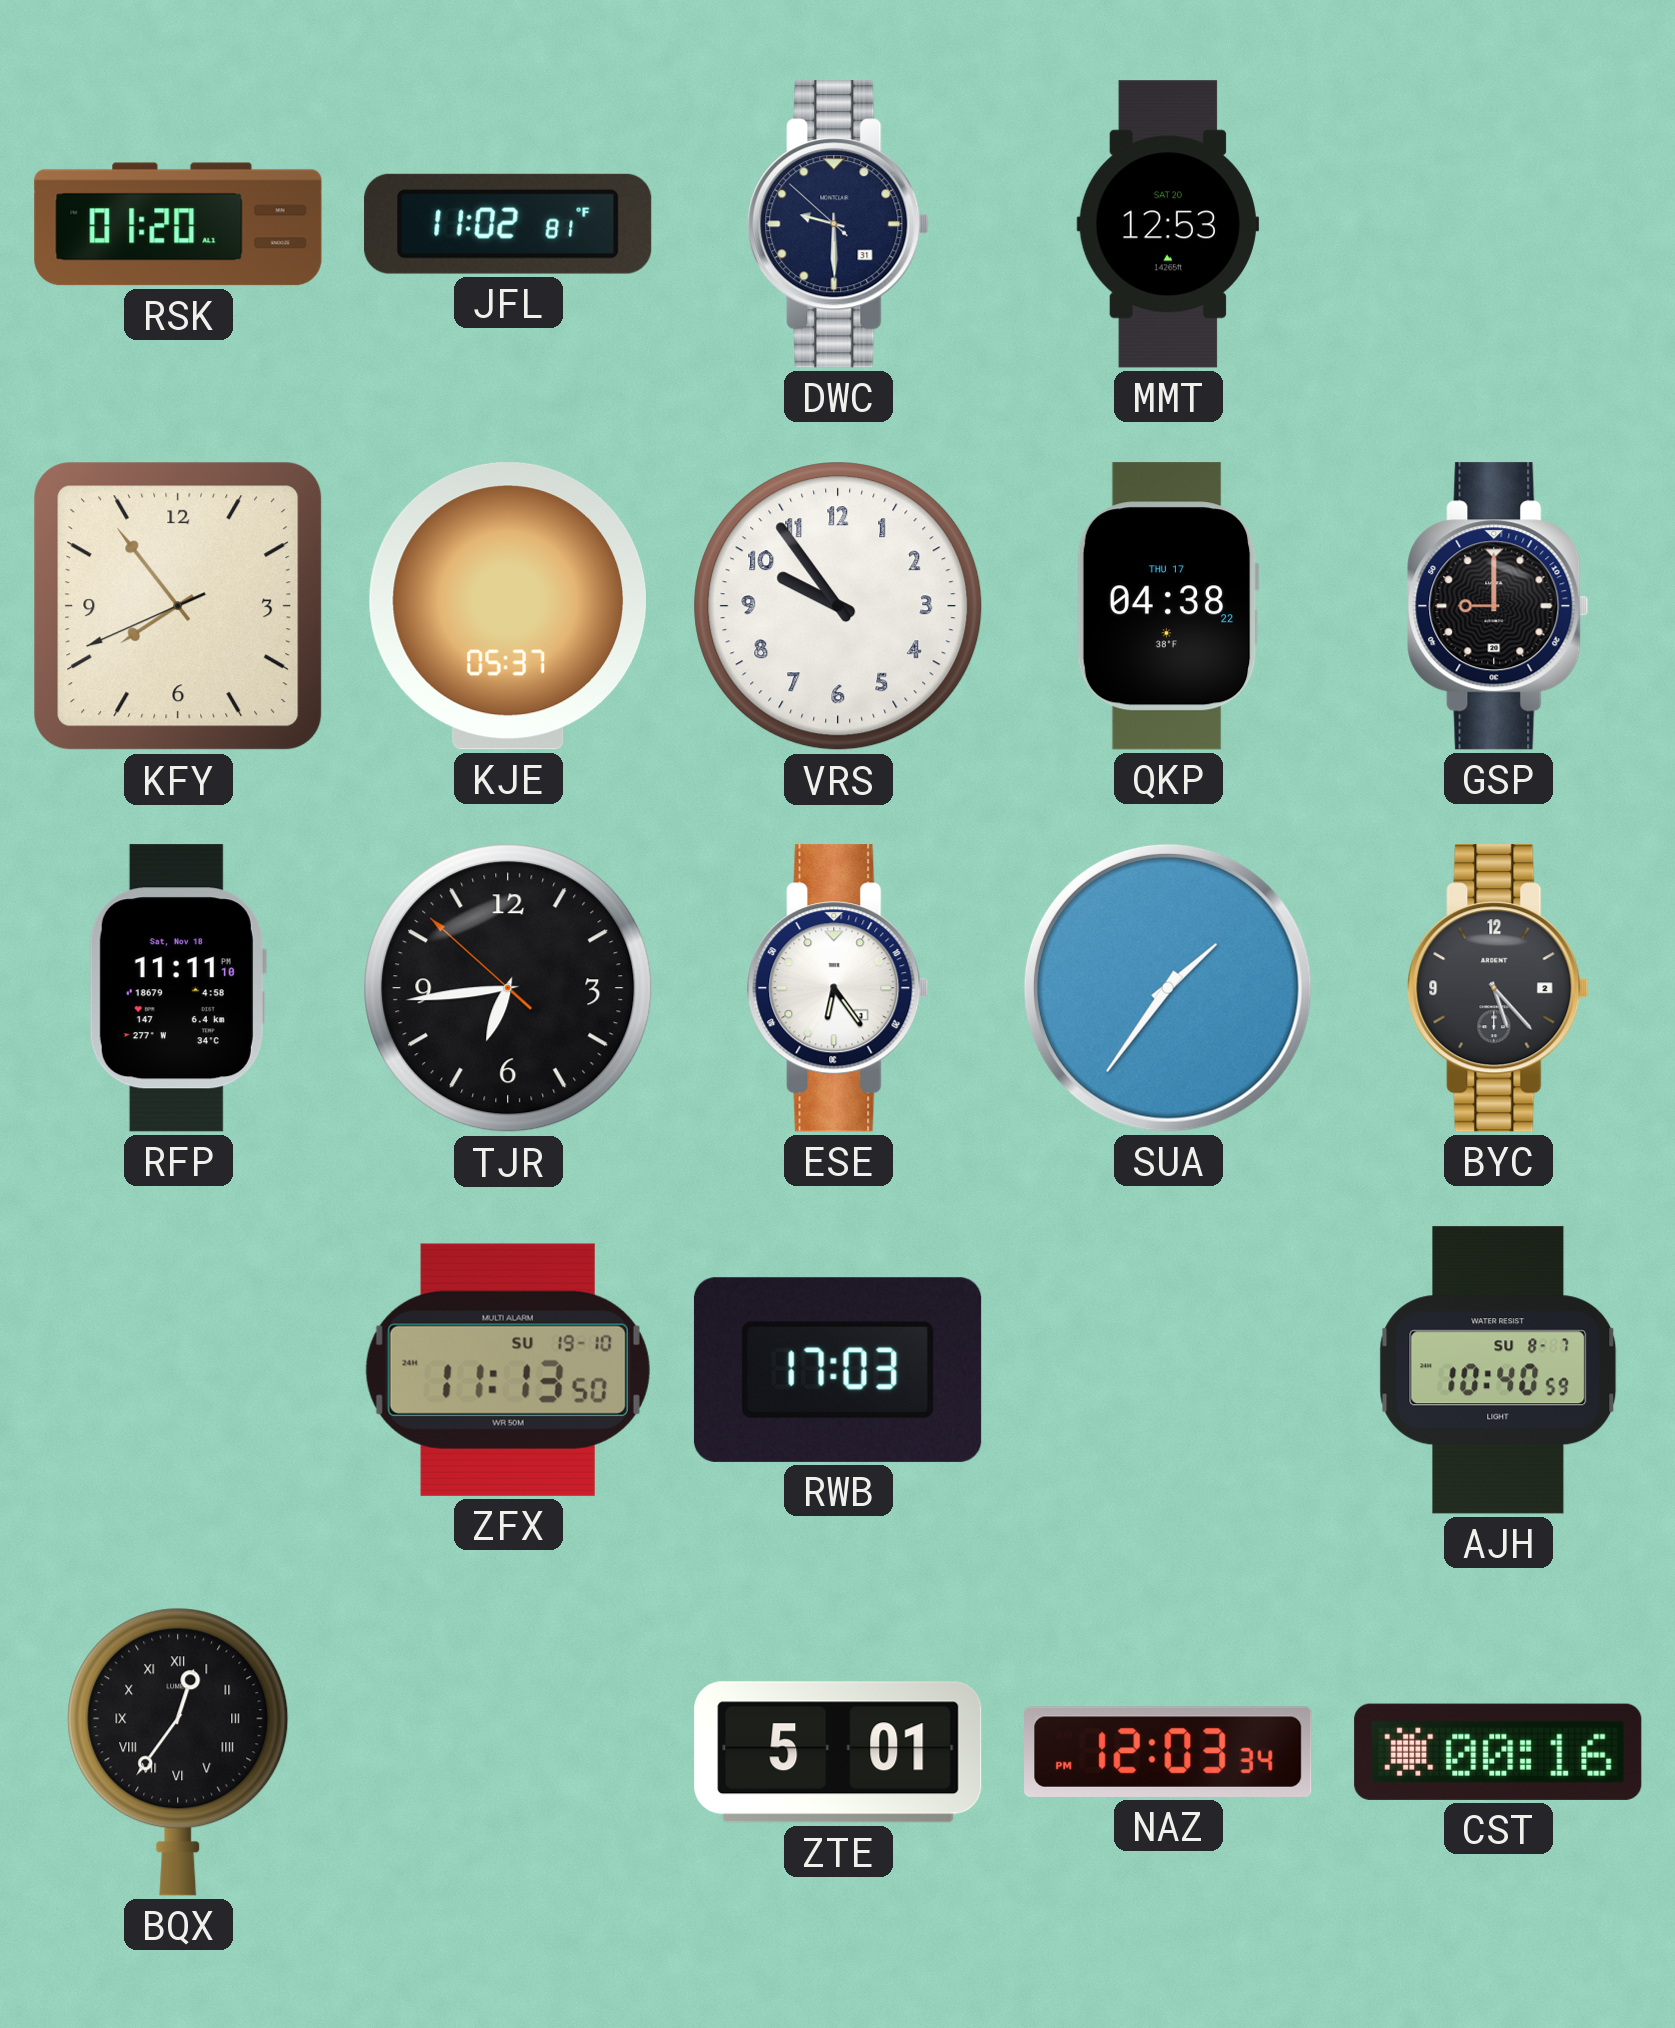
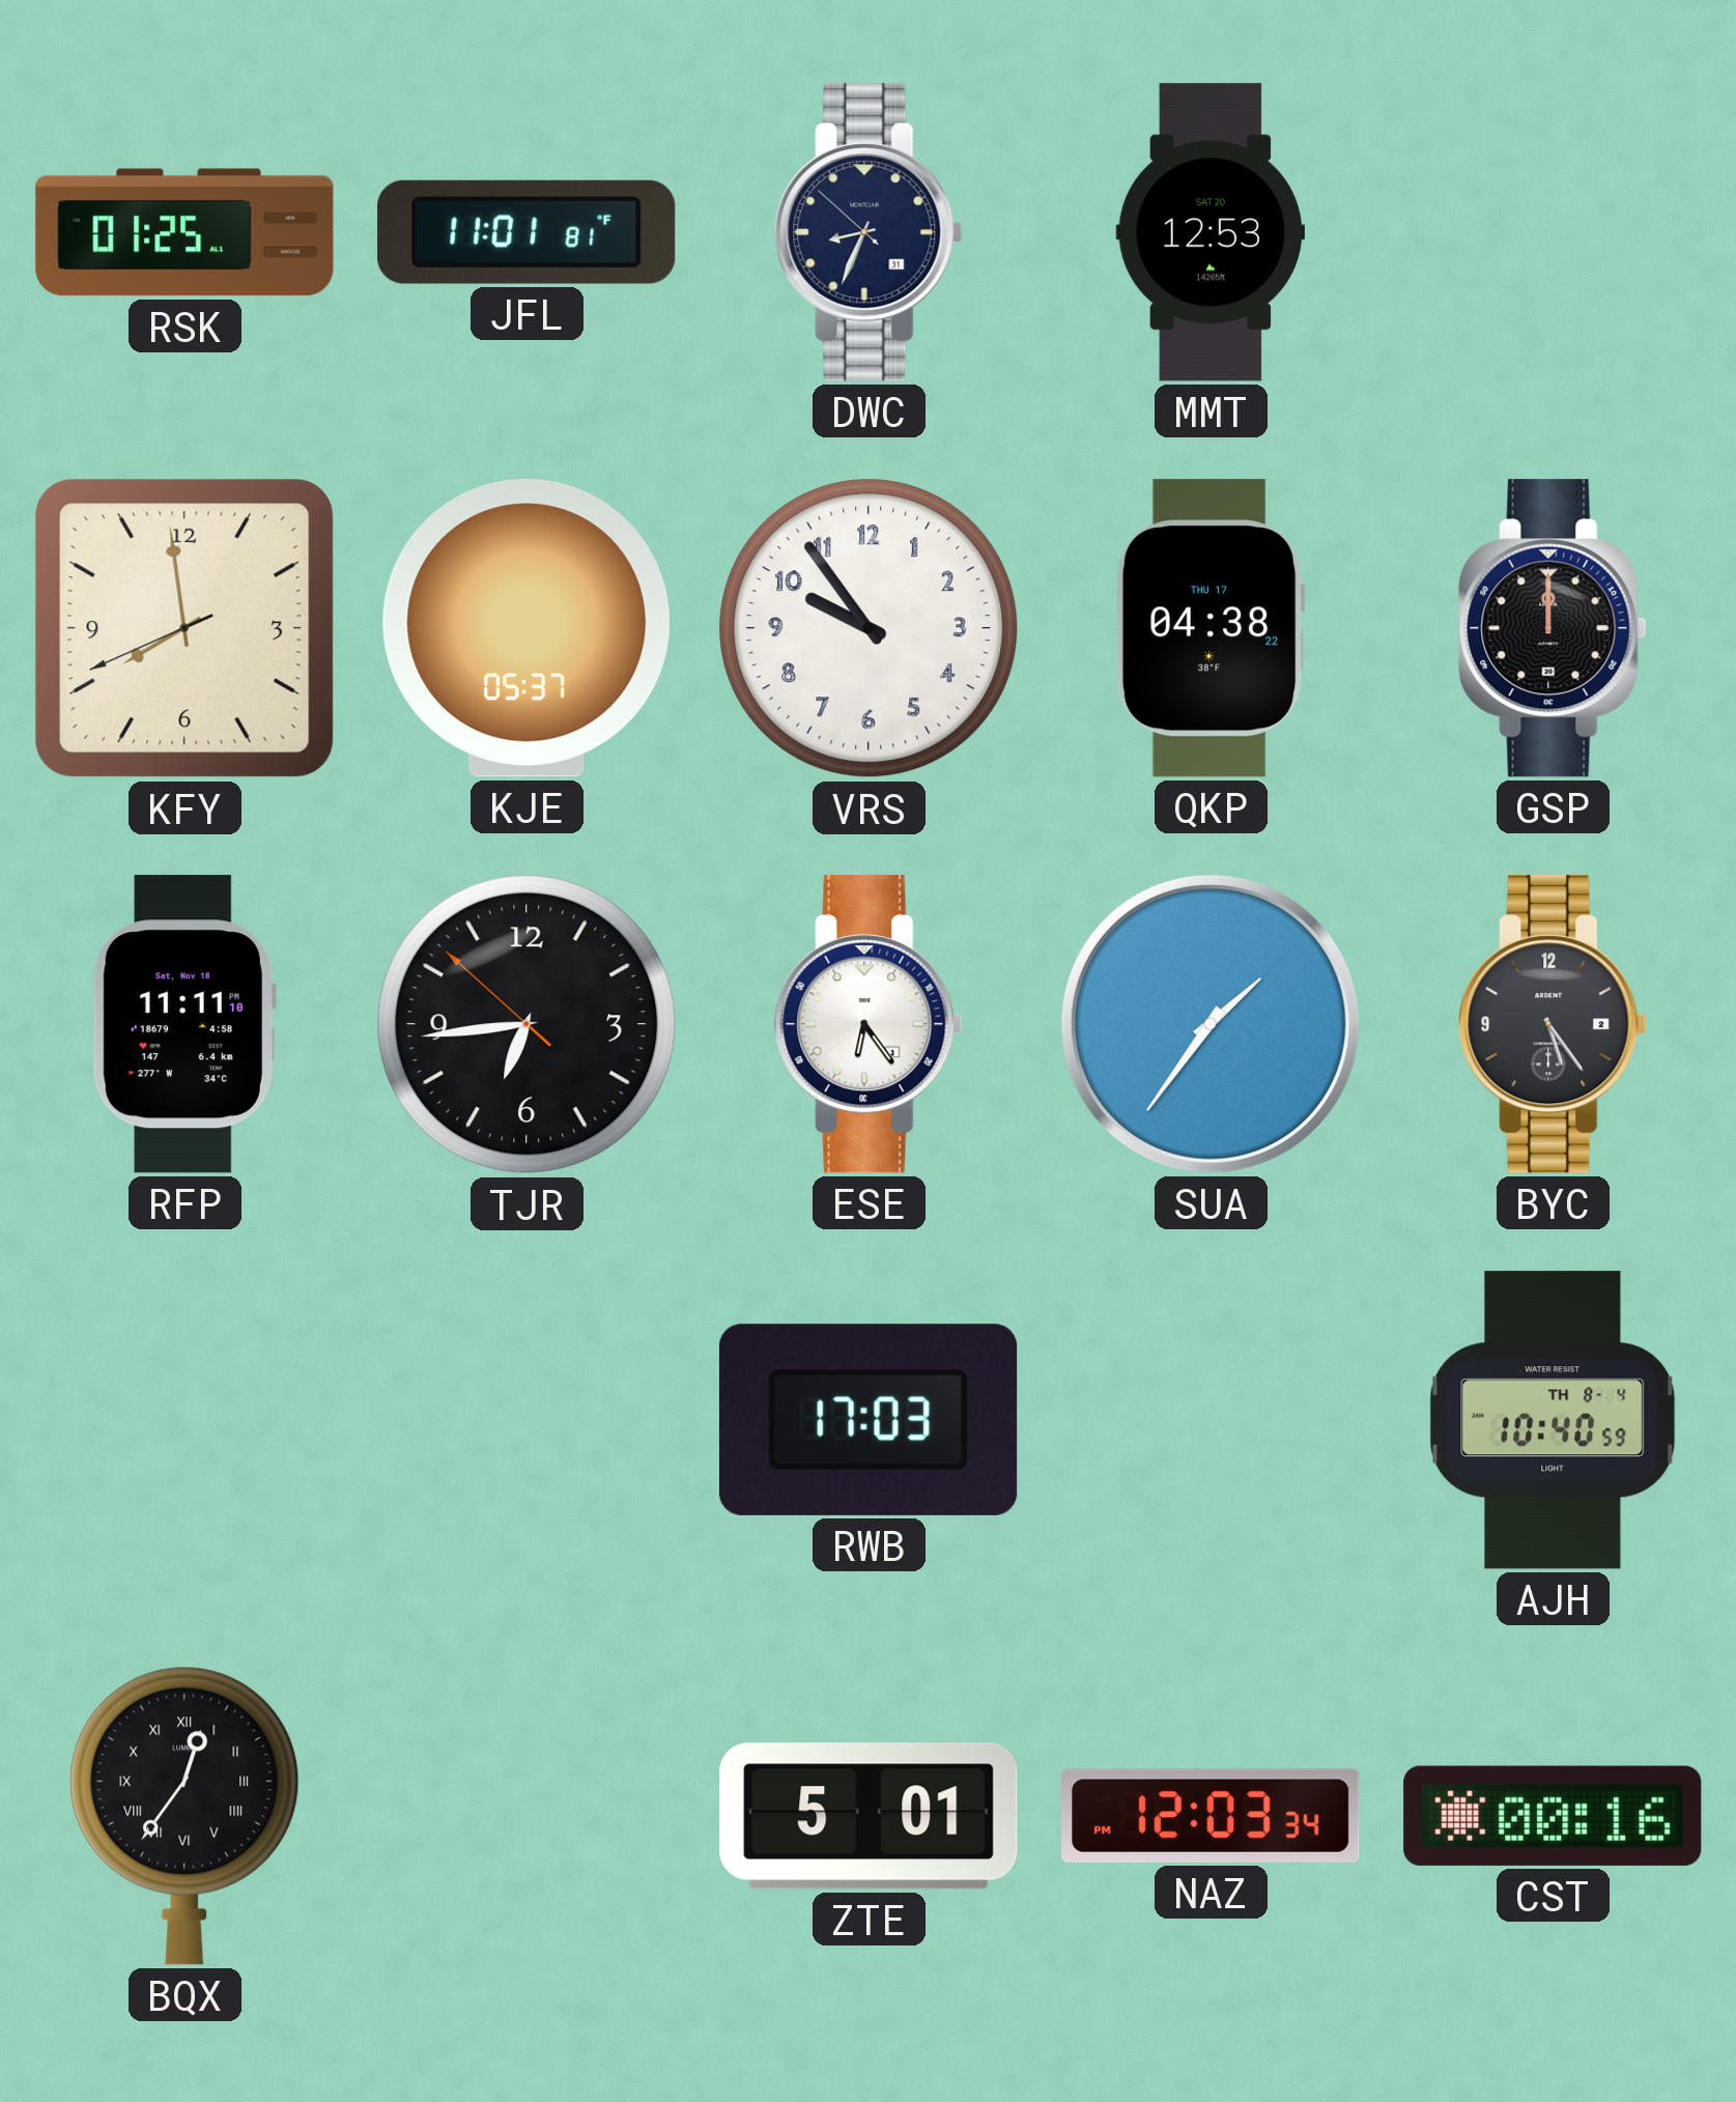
RSK: 01:20 -> 01:25 (184, 232)
JFL: 11:02 -> 11:01 (527, 232)
DWC: 9:29 -> 8:33 (869, 232)
KFY: 7:53 -> 7:58 (184, 628)
GSP: 9:00 -> 12:00 (1553, 628)
BYC: 5:23 -> 5:24 (1553, 1024)
ZFX: 11:13 -> none (508, 1370)
AJH date: SU 8-7 -> TH 8-4 (1553, 1420)
